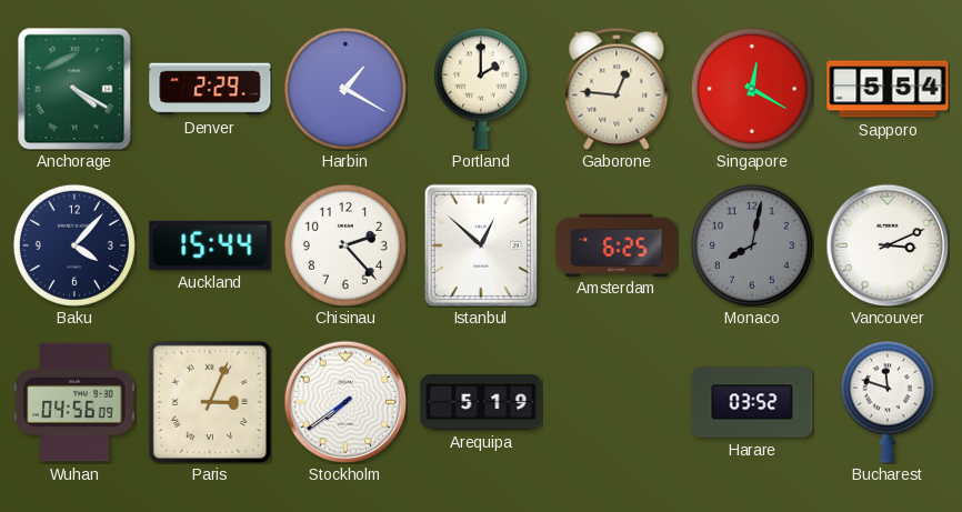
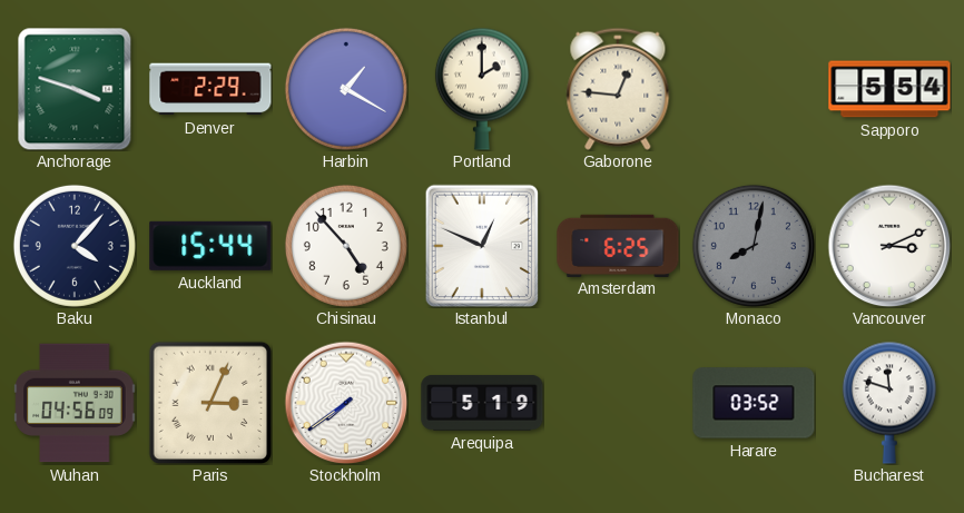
Anchorage: 4:20 -> 3:48 (75, 89)
Singapore: 12:20 -> none (752, 89)
Chisinau: 2:23 -> 4:53 (346, 246)
Istanbul: 12:52 -> 12:49 (482, 246)
